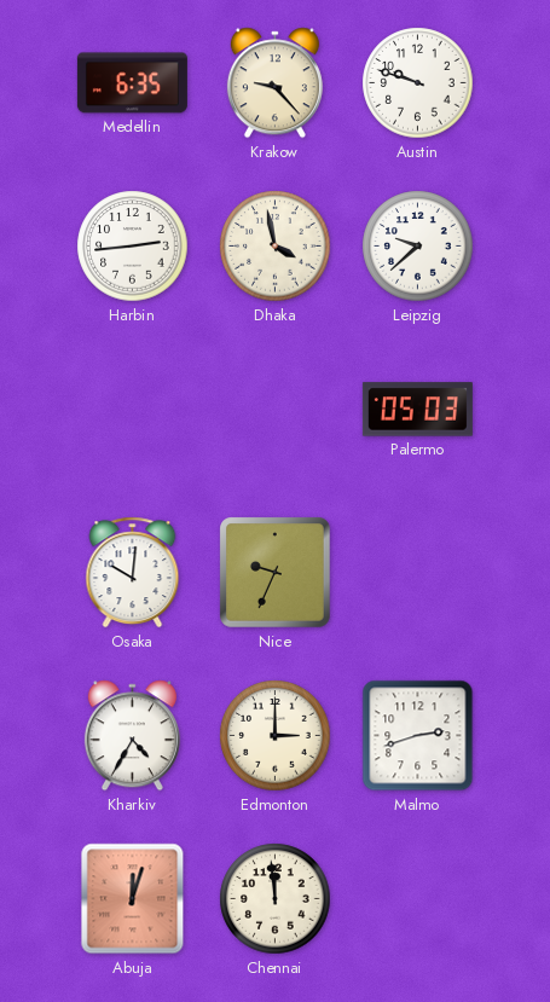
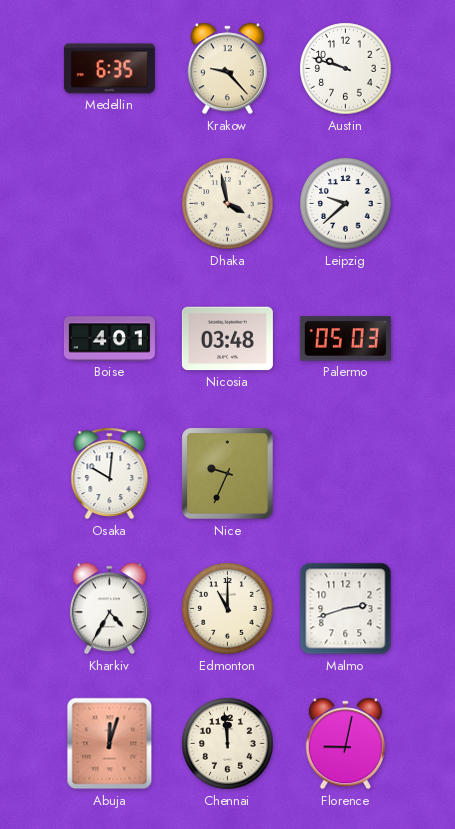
Harbin: 2:44 -> none (133, 247)
Boise: none -> 4:01 (109, 339)
Nicosia: none -> 03:48 (227, 339)
Edmonton: 3:00 -> 11:00 (228, 609)
Florence: none -> 9:02 (345, 744)
